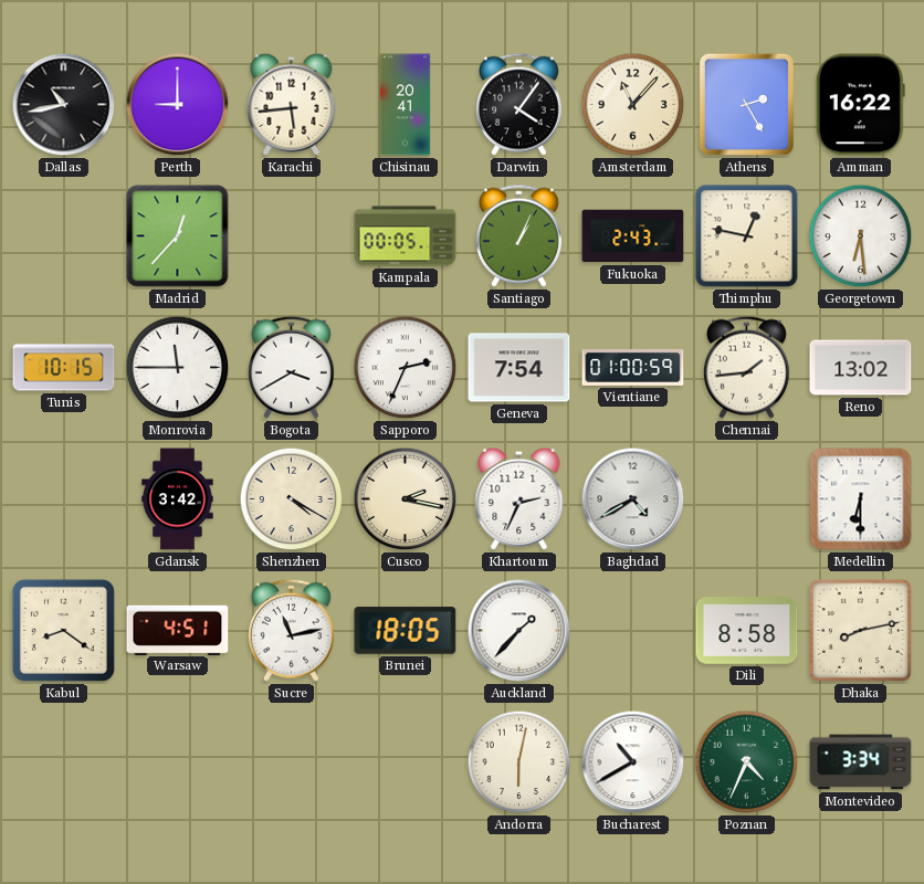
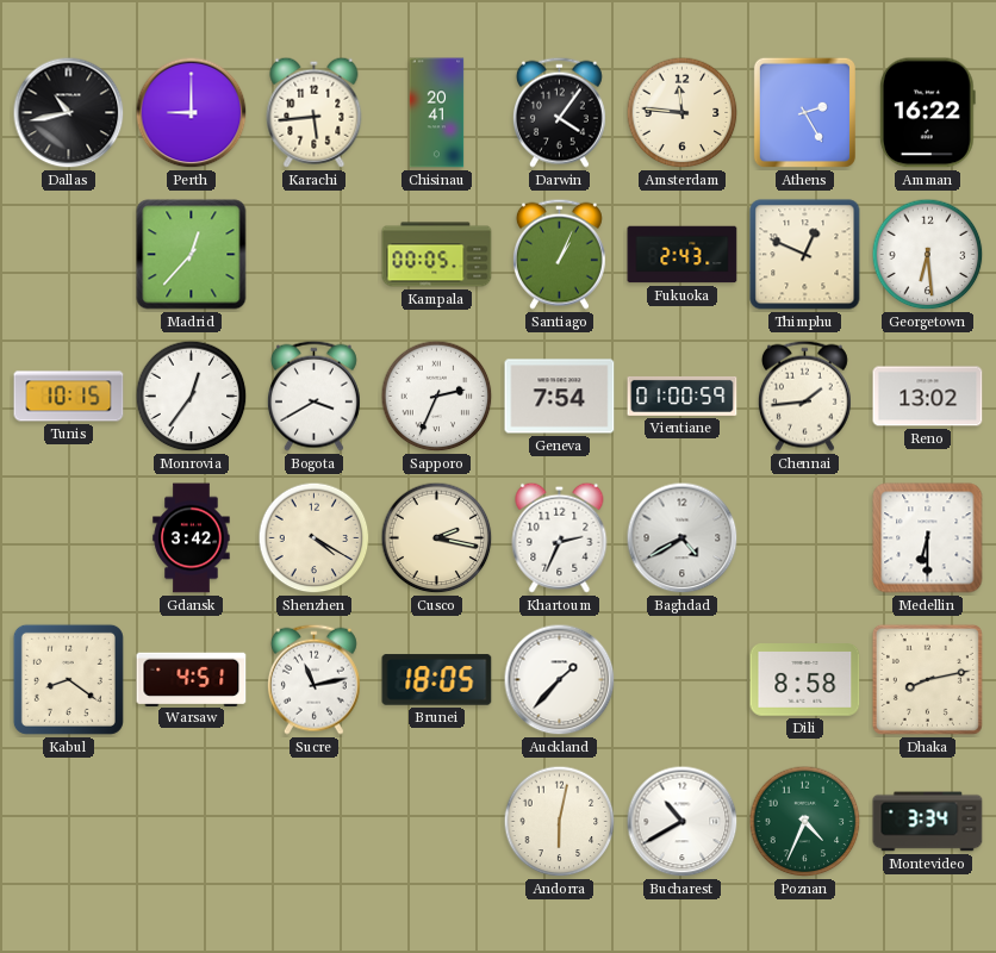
Amsterdam: 11:07 -> 11:46 (683, 113)
Thimphu: 12:47 -> 12:49 (805, 255)
Monrovia: 11:45 -> 12:36 (192, 397)
